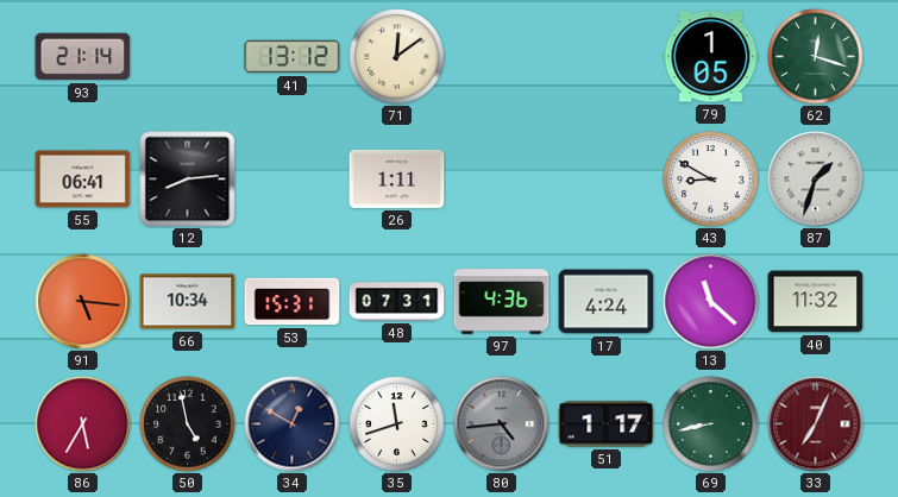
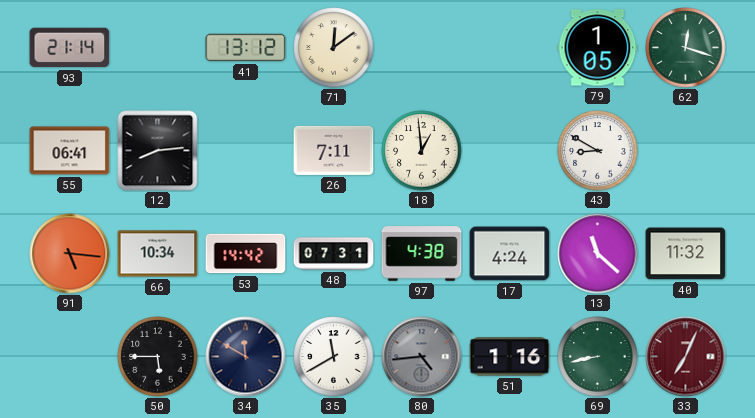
26: 1:11 -> 7:11 (334, 150)
18: none -> 12:59 (422, 151)
87: 1:33 -> none (816, 180)
53: 15:31 -> 14:42 (246, 254)
97: 4:36 -> 4:38 (422, 254)
86: 5:35 -> none (83, 424)
50: 4:58 -> 5:45 (158, 357)
34: 12:50 -> 11:50 (246, 357)
35: 11:42 -> 11:40 (334, 357)
51: 1:17 -> 1:16 (510, 357)
